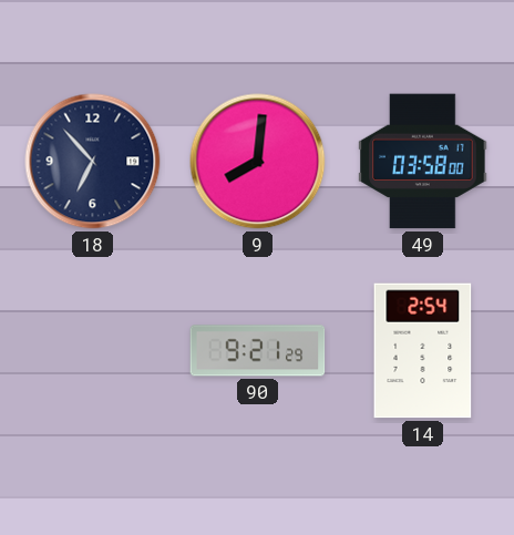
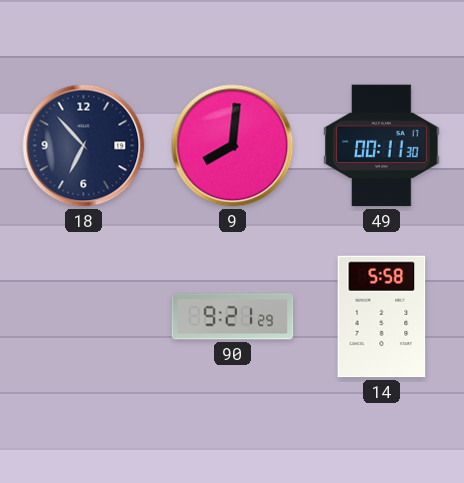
49: 03:58 -> 00:11 (382, 146)
14: 2:54 -> 5:58 (382, 317)
